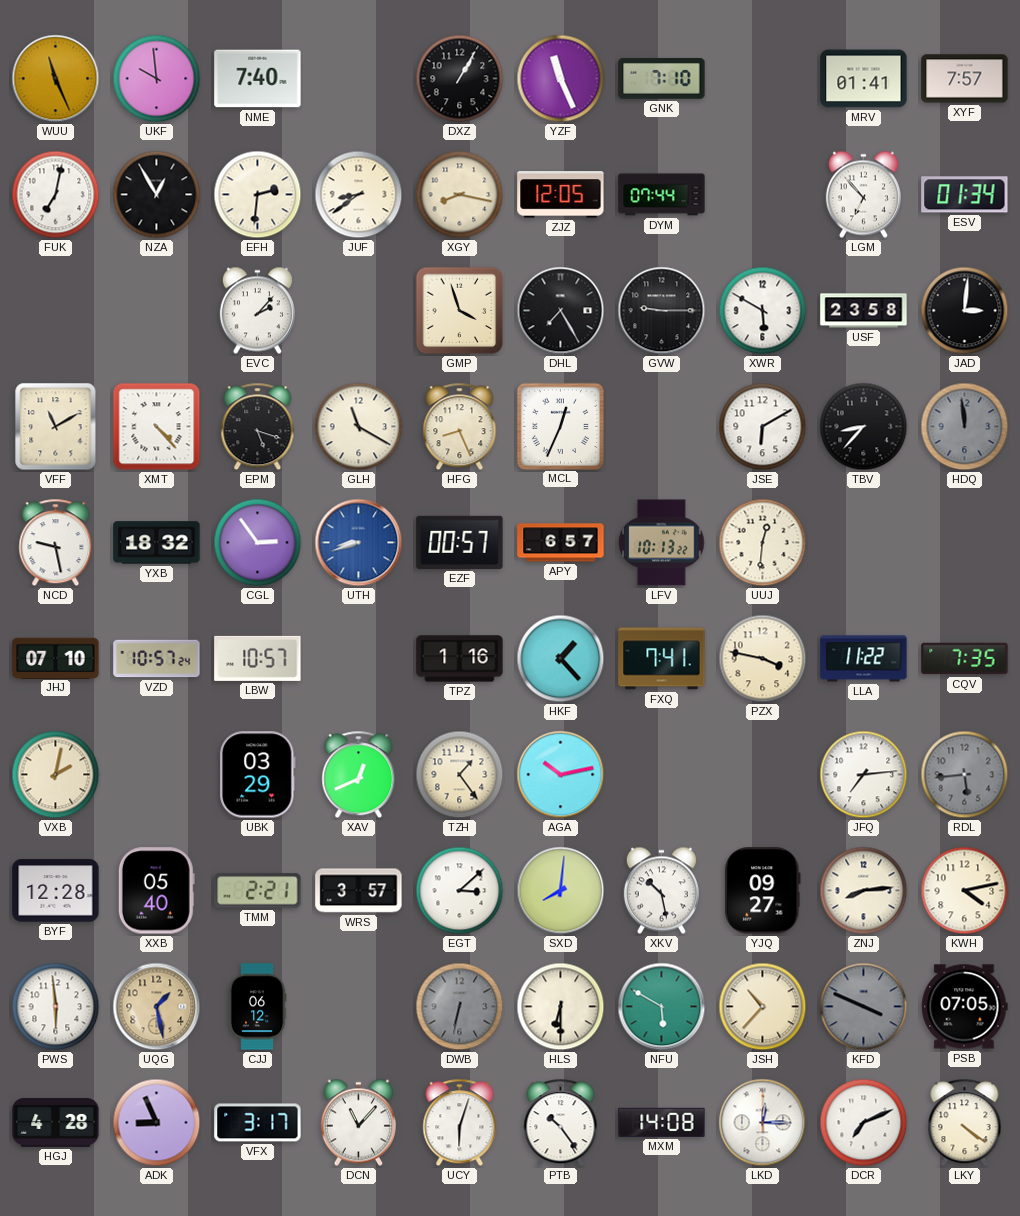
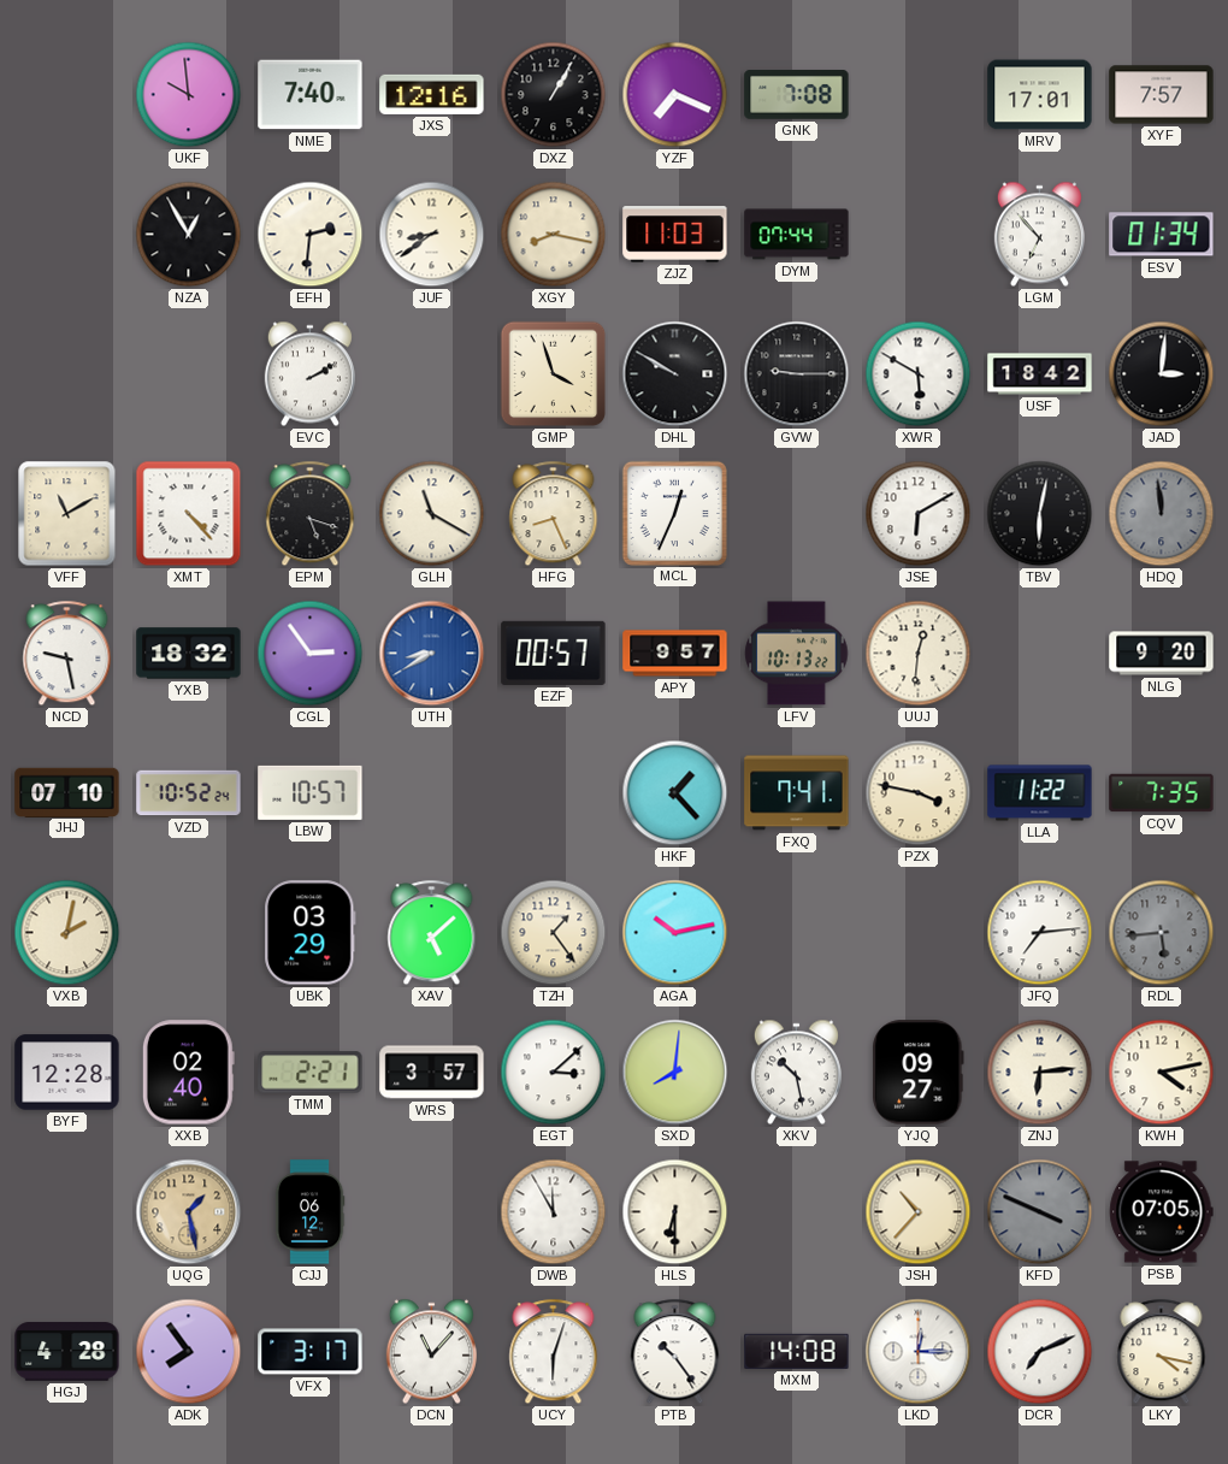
WUU: 11:26 -> none (56, 79)
JXS: none -> 12:16 (432, 94)
YZF: 11:26 -> 7:19 (675, 95)
GNK: 7:10 -> 7:08 (797, 95)
MRV: 01:41 -> 17:01 (1040, 95)
FUK: 7:02 -> none (56, 195)
ZJZ: 12:05 -> 11:03 (675, 235)
EVC: 2:07 -> 2:10 (309, 374)
DHL: 7:25 -> 9:50 (675, 374)
USF: 23:58 -> 18:42 (1040, 374)
TBV: 8:37 -> 6:02 (1040, 514)
UTH: 8:42 -> 8:40 (432, 654)
APY: 6:57 -> 9:57 (675, 654)
NLG: none -> 9:20 (1162, 654)
VZD: 10:57 -> 10:52 (189, 793)
TPZ: 1:16 -> none (460, 659)
XAV: 12:41 -> 5:08 (432, 933)
XXB: 05:40 -> 02:40 (188, 1073)
ZNJ: 8:14 -> 6:14 (1040, 1073)
PWS: 5:59 -> none (56, 1007)
DWB: 6:32 -> 11:55 (554, 1212)
DWB dial: grey -> white (554, 1212)
NFU: 5:50 -> none (662, 1007)
ADK: 8:56 -> 7:54 (189, 1352)
LKY: 4:21 -> 4:17 (1162, 1352)
